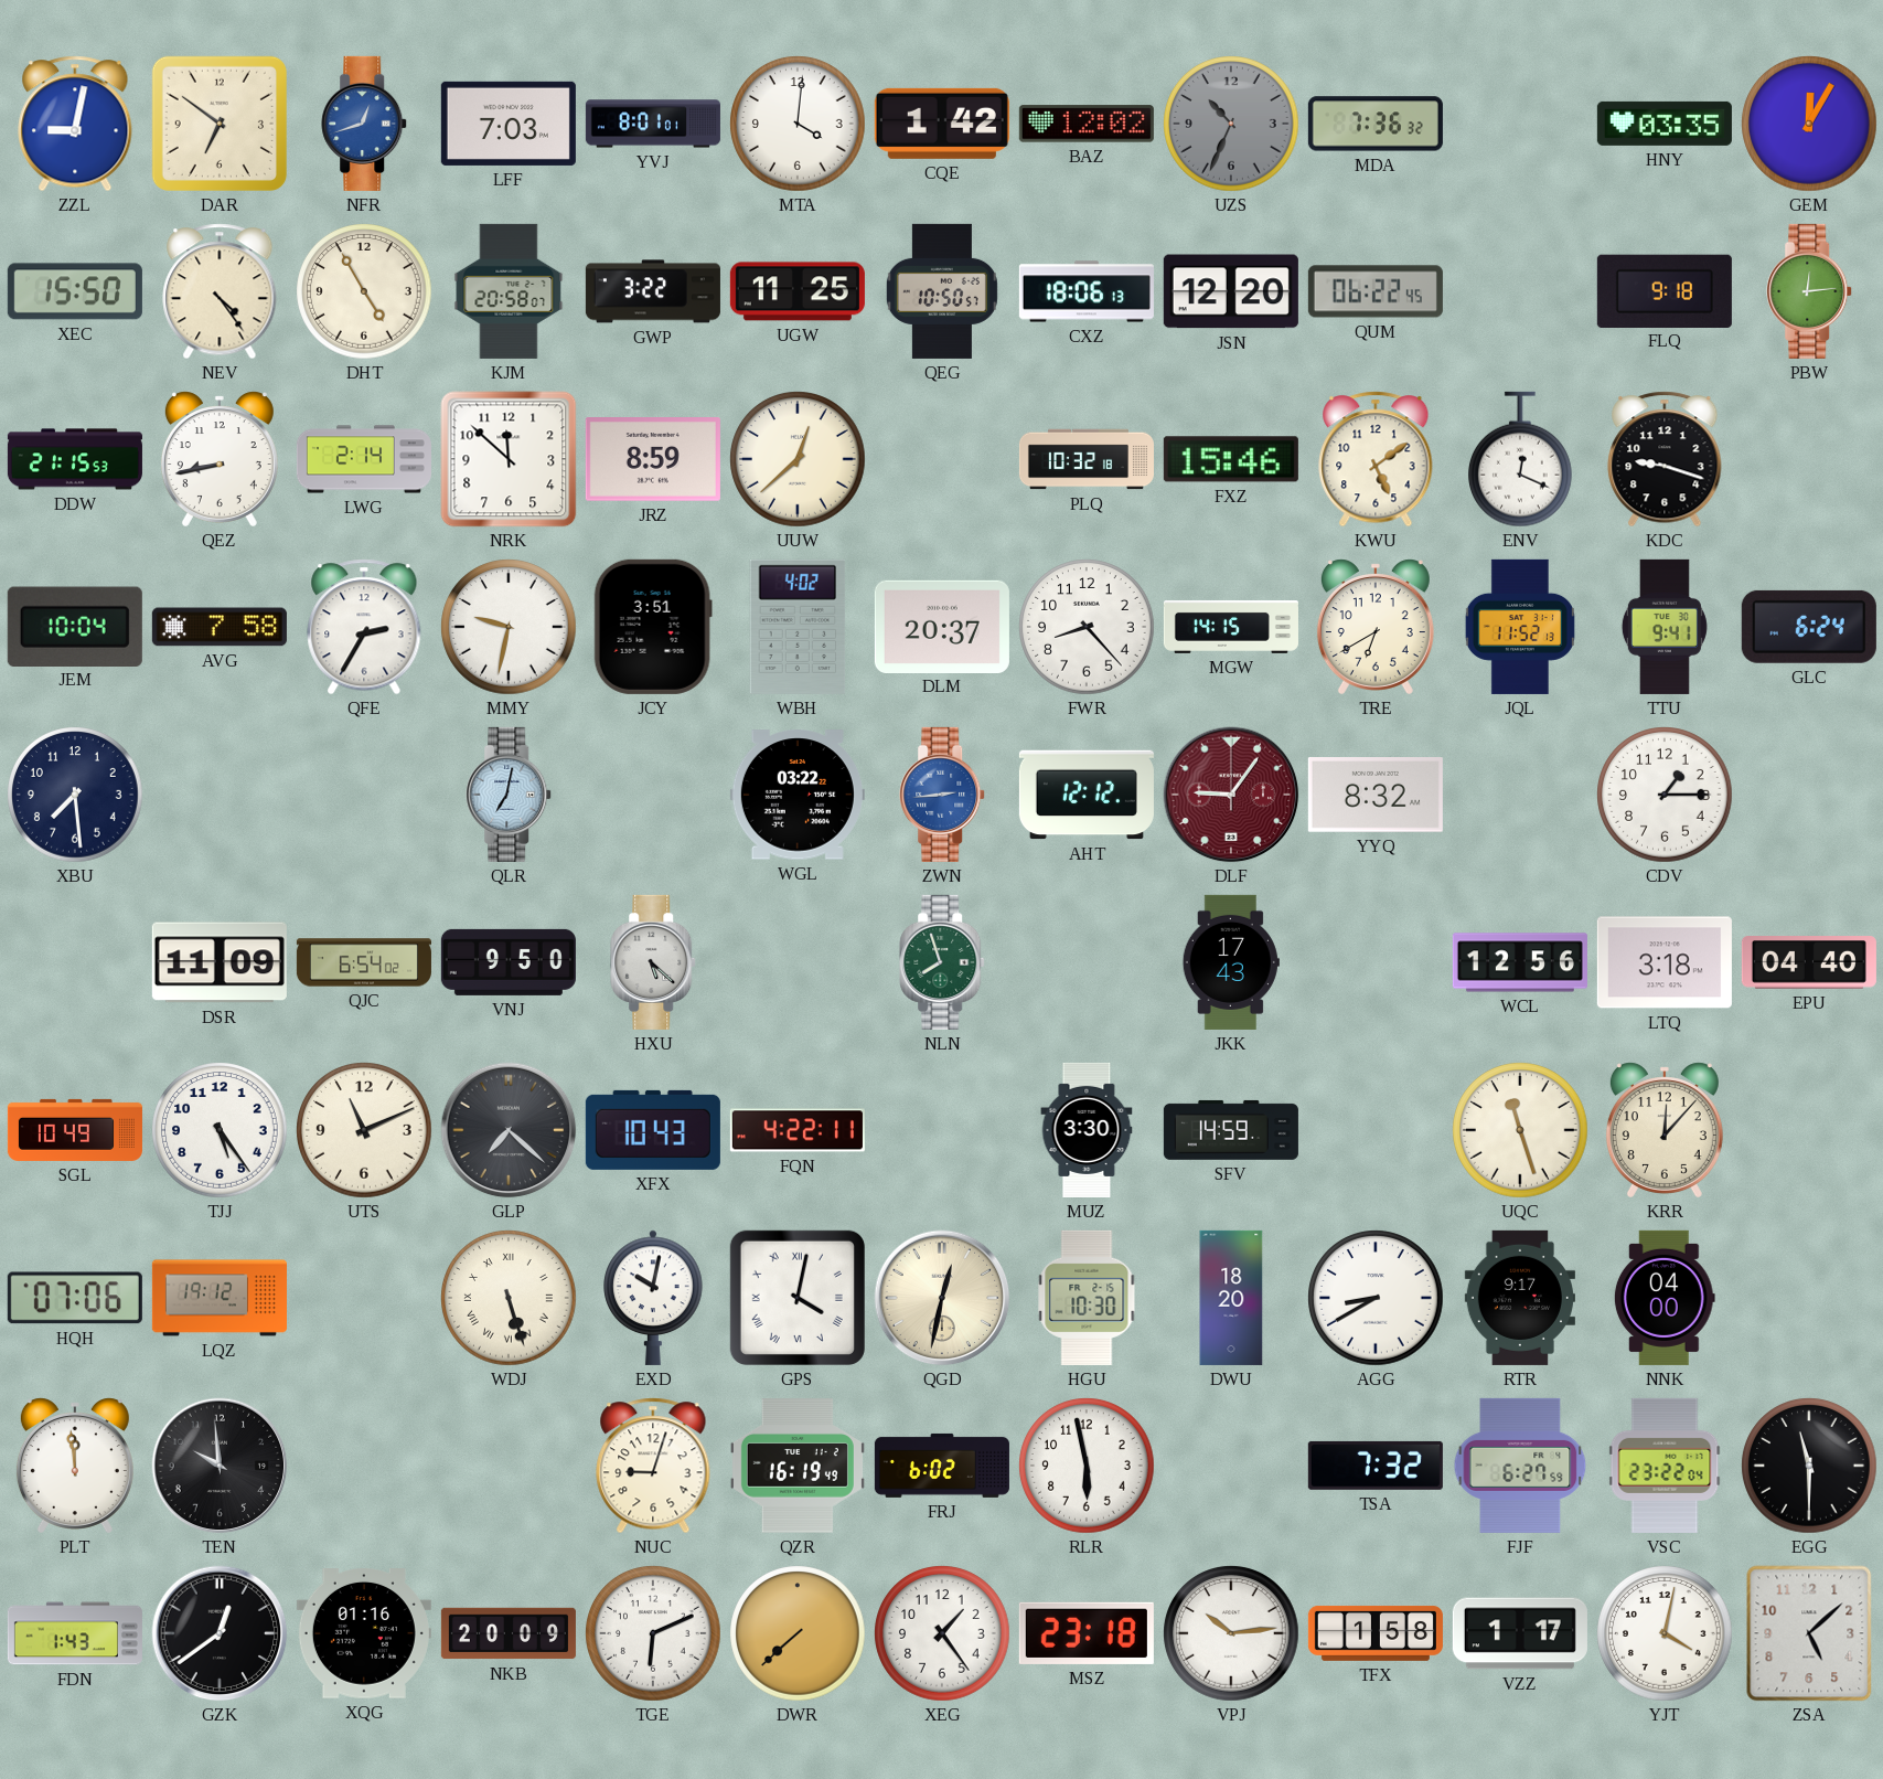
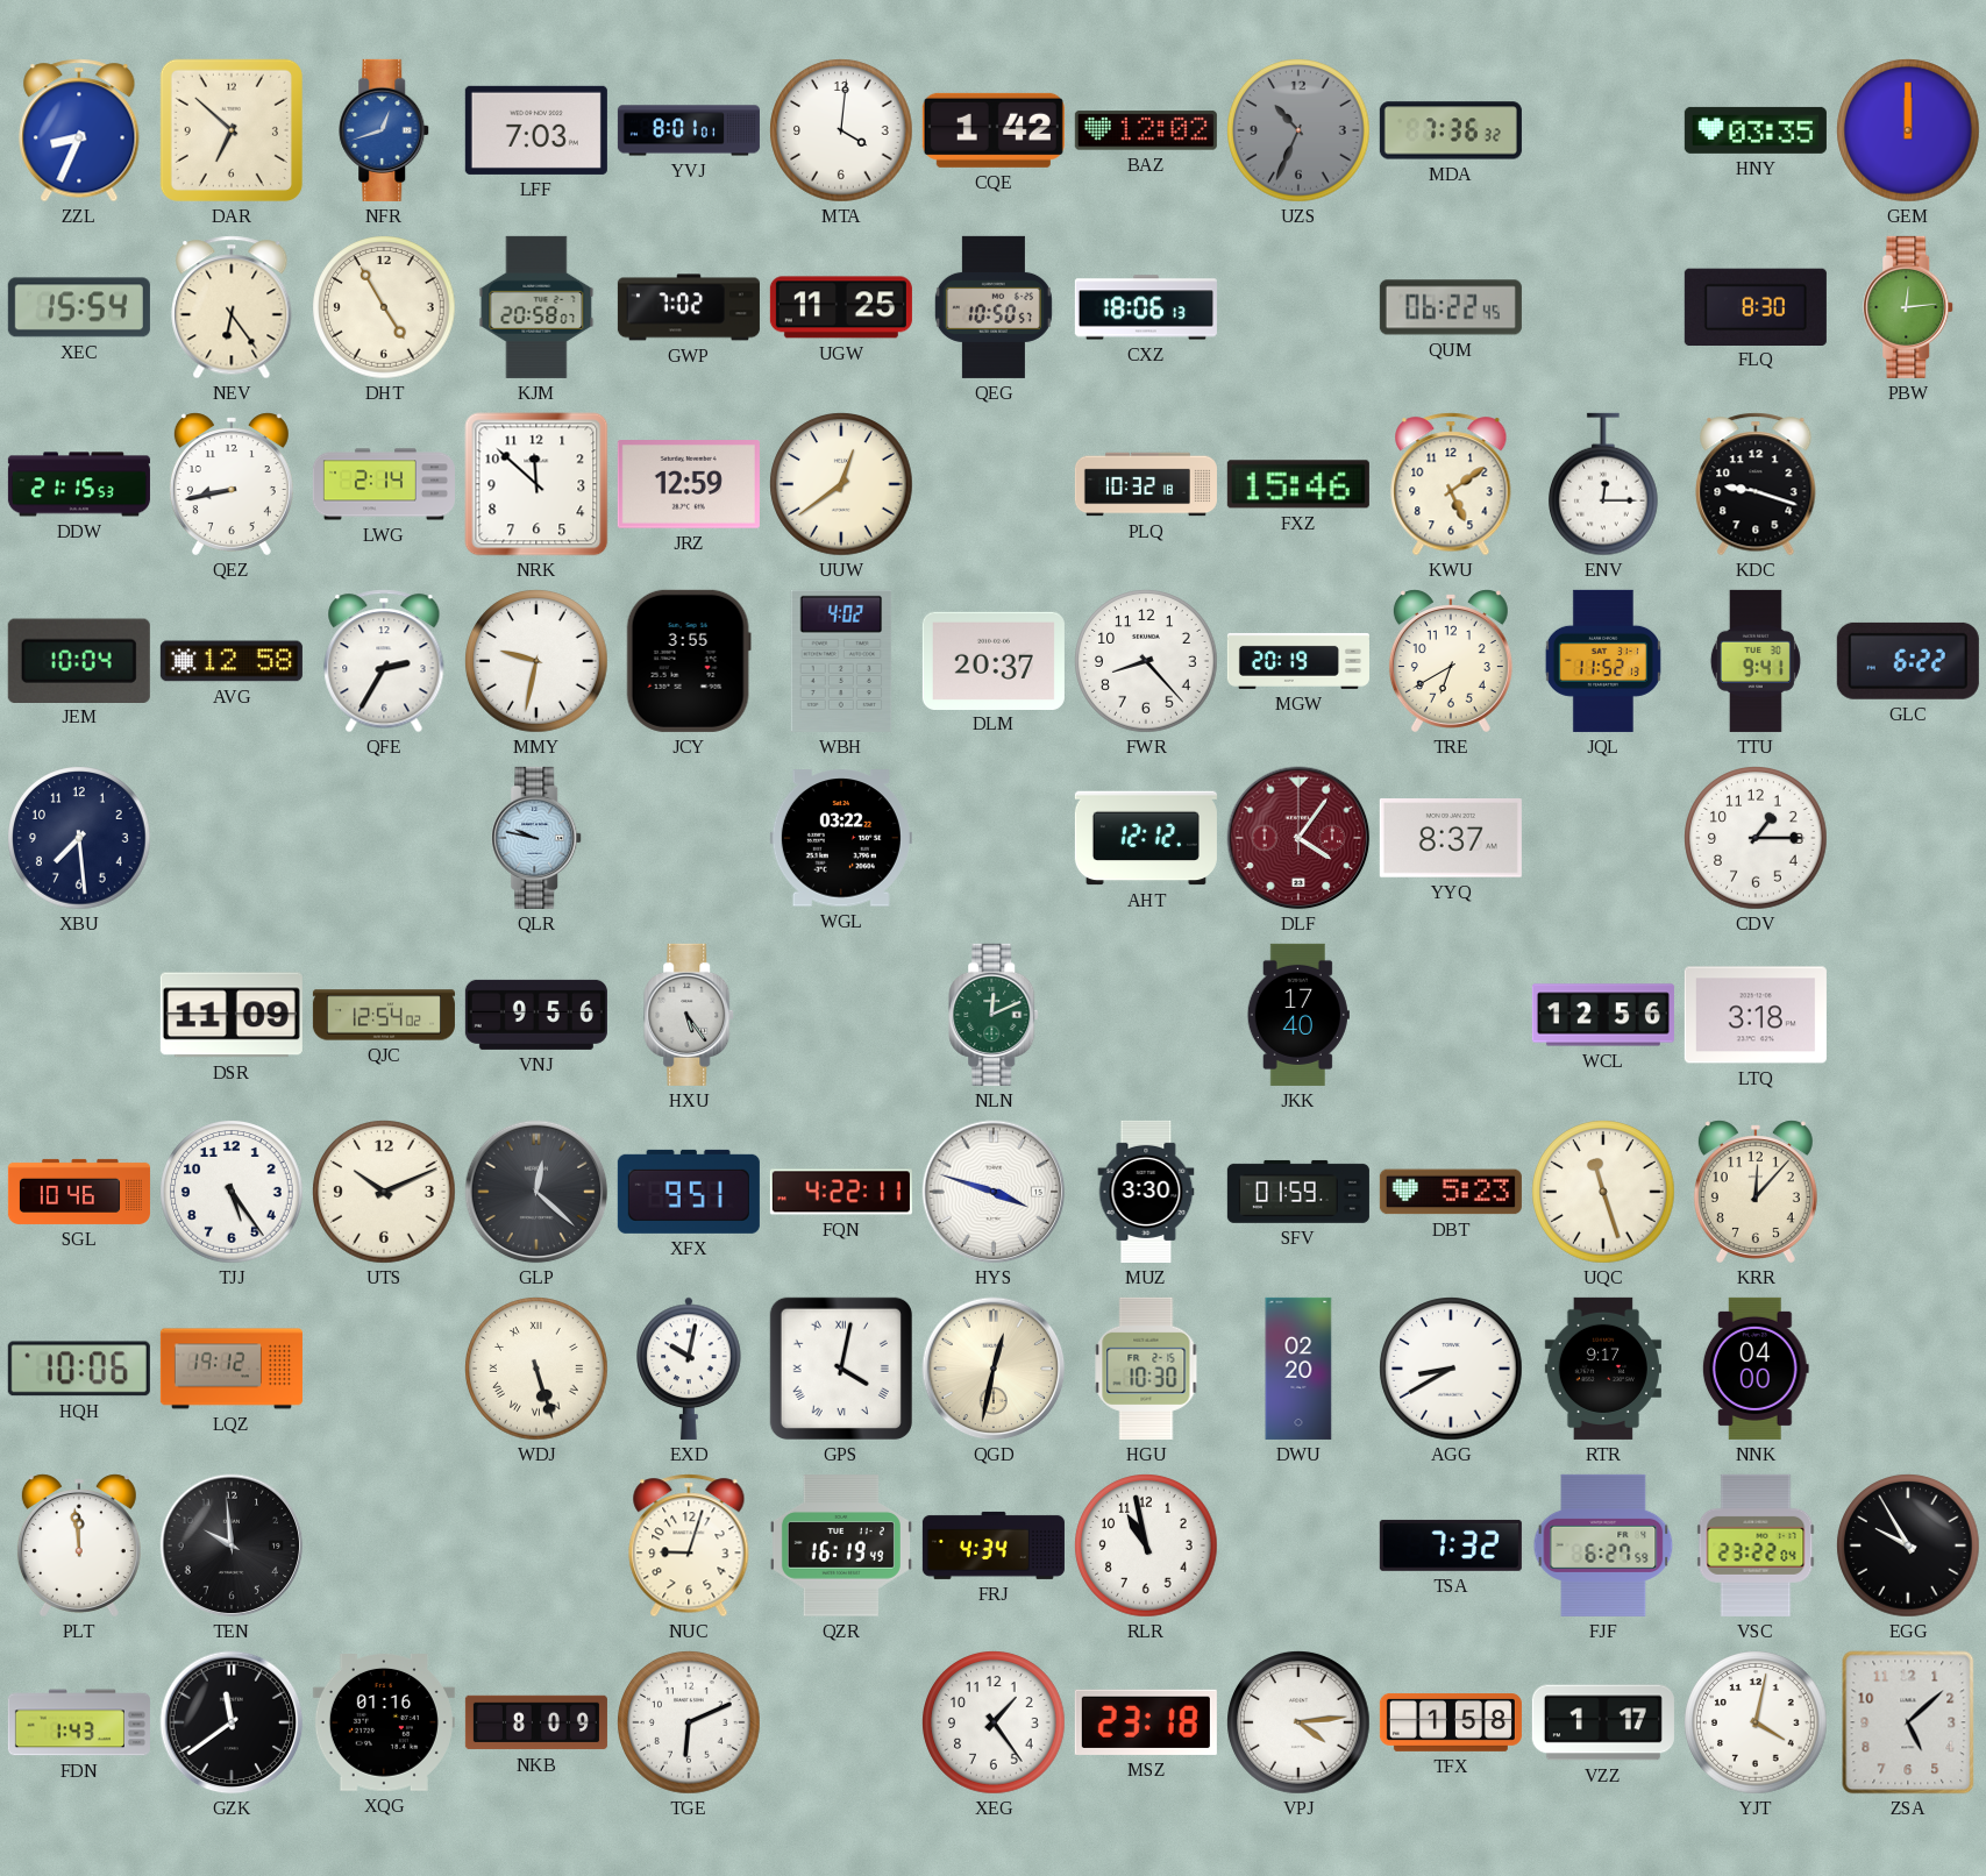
ZZL: 9:02 -> 8:34 (79, 130)
DAR: 6:51 -> 6:52 (232, 130)
GEM: 12:05 -> 12:00 (1908, 130)
XEC: 15:50 -> 15:54 (79, 307)
NEV: 4:24 -> 6:24 (232, 307)
GWP: 3:22 -> 7:02 (689, 307)
JSN: 12:20 -> none (1231, 291)
FLQ: 9:18 -> 8:30 (1756, 306)
JRZ: 8:59 -> 12:59 (689, 485)
UUW: 12:38 -> 12:39 (841, 484)
ENV: 12:19 -> 12:15 (1604, 484)
AVG: 7:58 -> 12:58 (232, 661)
JCY: 3:51 -> 3:55 (689, 661)
MGW: 14:15 -> 20:19 (1298, 661)
GLC: 6:24 -> 6:22 (1908, 661)
QLR: 7:02 -> 9:47 (538, 838)
ZWN: 2:44 -> none (943, 795)
DLF: 9:06 -> 4:06 (1298, 838)
YYQ: 8:32 -> 8:37 (1451, 839)
QJC: 6:54 -> 12:54 (384, 1015)
VNJ: 9:50 -> 9:56 (536, 1015)
HXU: 5:22 -> 5:24 (690, 1015)
NLN: 7:57 -> 12:11 (995, 1015)
JKK: 17:43 -> 17:40 (1298, 1015)
EPU: 04:40 -> none (1809, 963)
SGL: 10:49 -> 10:46 (79, 1192)
UTS: 11:11 -> 10:11 (384, 1192)
GLP: 7:22 -> 12:22 (536, 1192)
XFX: 10:43 -> 9:51 (689, 1192)
HYS: none -> 3:48 (994, 1192)
SFV: 14:59 -> 01:59 (1298, 1192)
DBT: none -> 5:23 (1451, 1192)
HQH: 07:06 -> 10:06 (79, 1369)
DWU: 18:20 -> 02:20 (1298, 1369)
FRJ: 6:02 -> 4:34 (994, 1545)
RLR: 5:58 -> 10:58 (1146, 1545)
EGG: 11:30 -> 9:55 (1908, 1545)
GZK: 12:39 -> 11:39 (232, 1722)
NKB: 20:09 -> 8:09 (536, 1722)
DWR: 7:38 -> none (798, 1633)
VPJ: 10:14 -> 4:14 (1298, 1722)
